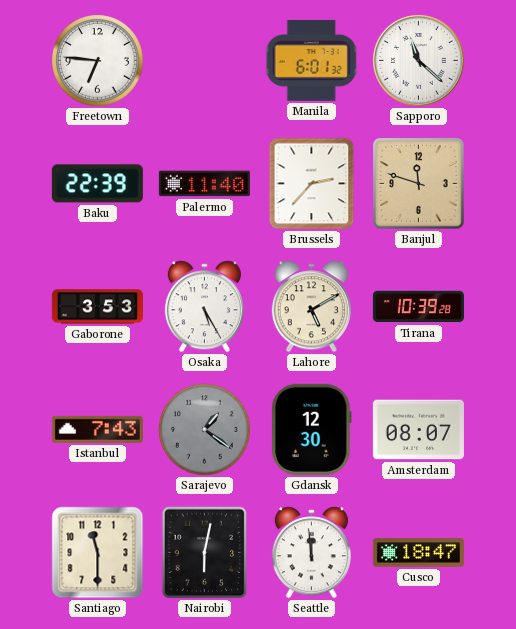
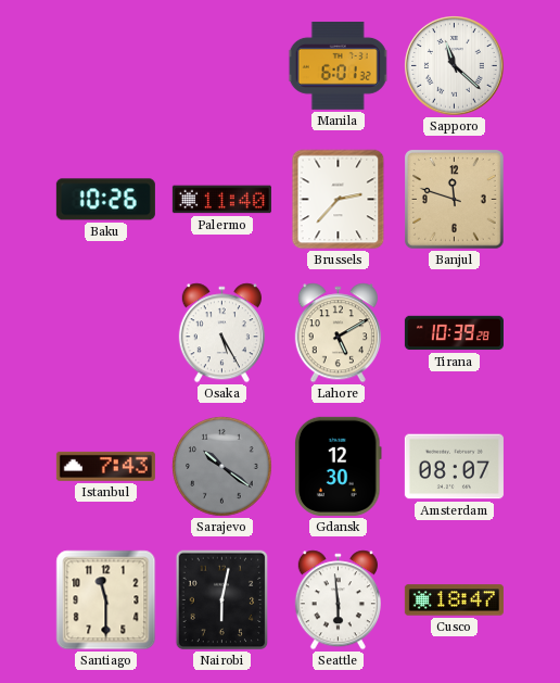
Freetown: 6:46 -> none (98, 61)
Baku: 22:39 -> 10:26 (105, 200)
Gaborone: 3:53 -> none (97, 307)
Sarajevo: 1:21 -> 10:21 (222, 467)
Seattle: 11:59 -> 5:59 (338, 600)
